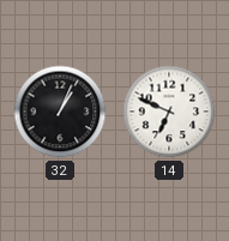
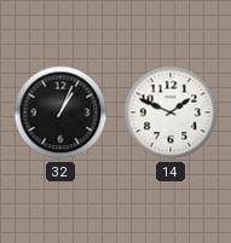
14: 6:49 -> 1:49 (171, 112)
